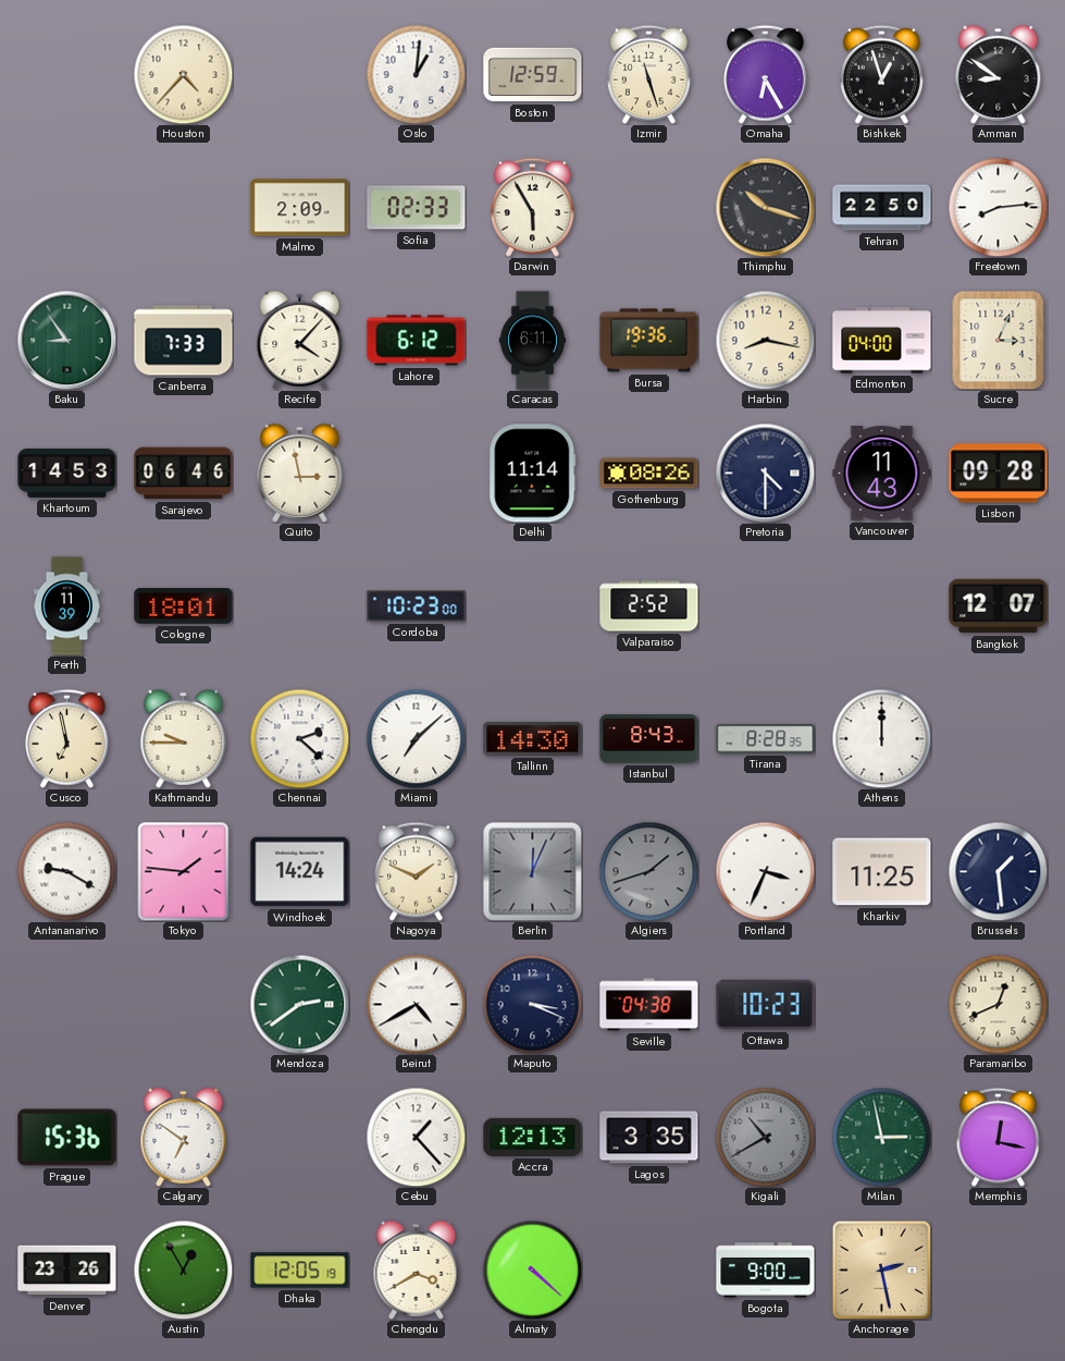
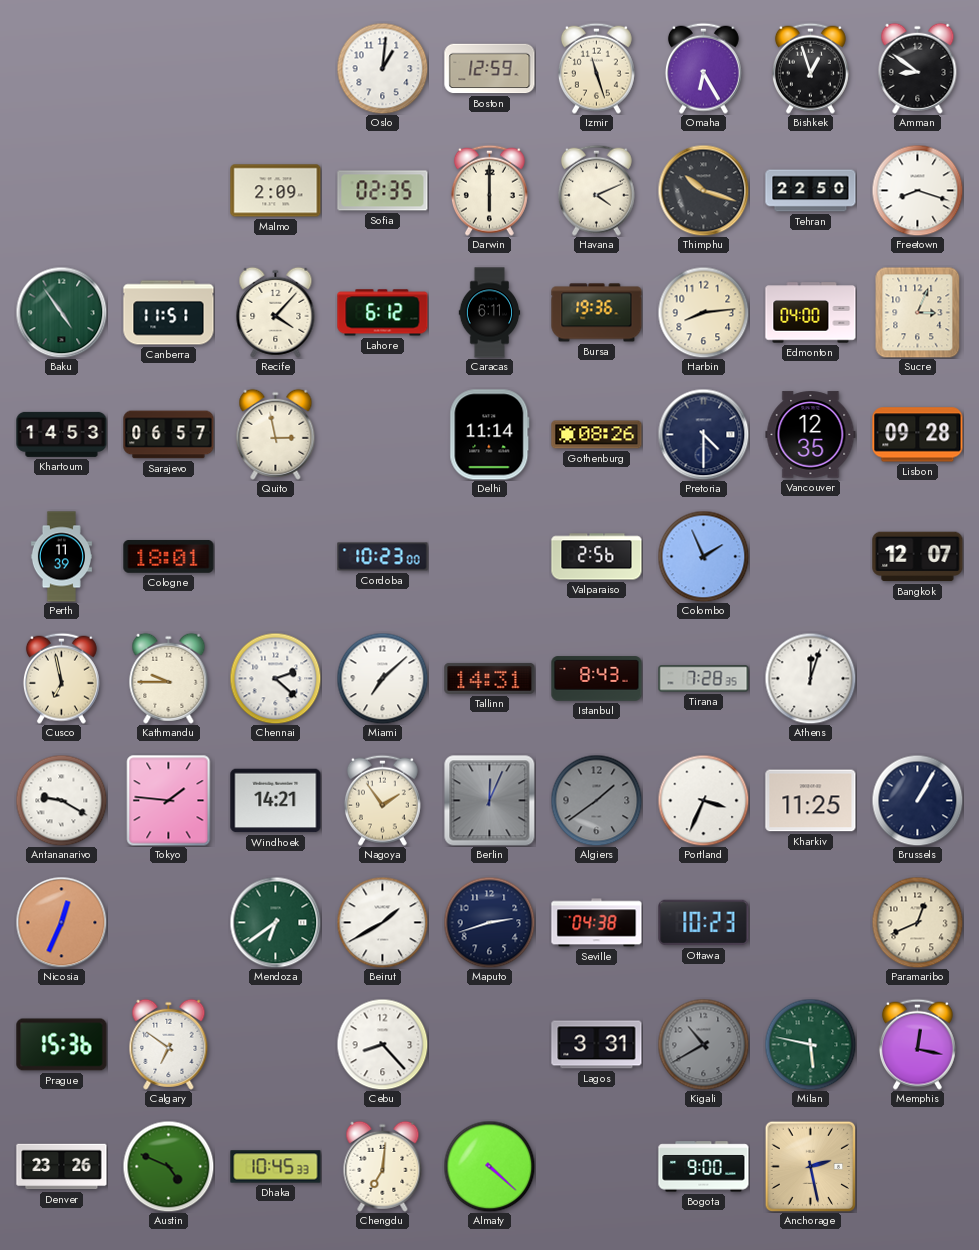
Houston: 4:37 -> none (183, 74)
Sofia: 02:33 -> 02:35 (383, 191)
Darwin: 5:55 -> 6:00 (489, 190)
Havana: none -> 4:11 (596, 190)
Freetown: 8:14 -> 8:18 (917, 190)
Baku: 8:54 -> 4:54 (61, 312)
Canberra: 7:33 -> 11:51 (169, 313)
Harbin: 8:17 -> 8:14 (703, 312)
Sarajevo: 06:46 -> 06:57 (169, 435)
Vancouver: 11:43 -> 12:35 (811, 435)
Valparaiso: 2:52 -> 2:56 (597, 557)
Colombo: none -> 1:56 (703, 556)
Tallinn: 14:30 -> 14:31 (490, 678)
Tirana: 8:28 -> 7:28 (704, 679)
Athens: 12:00 -> 12:03 (810, 678)
Windhoek: 14:24 -> 14:21 (276, 801)
Nagoya: 1:49 -> 1:54 (382, 800)
Algiers: 1:42 -> 1:39 (596, 800)
Brussels: 1:29 -> 1:05 (917, 800)
Nicosia: none -> 12:34 (61, 922)
Mendoza: 2:39 -> 6:39 (275, 922)
Beirut: 4:40 -> 1:40 (382, 922)
Maputo: 3:19 -> 2:42 (489, 922)
Cebu: 1:23 -> 8:23 (382, 1044)
Accra: 12:13 -> none (533, 1137)
Lagos: 3:35 -> 3:31 (597, 1045)
Milan: 2:58 -> 5:47 (810, 1044)
Austin: 12:55 -> 4:49 (168, 1166)
Dhaka: 12:05 -> 10:45 (276, 1167)
Chengdu: 3:40 -> 7:01 (383, 1166)
